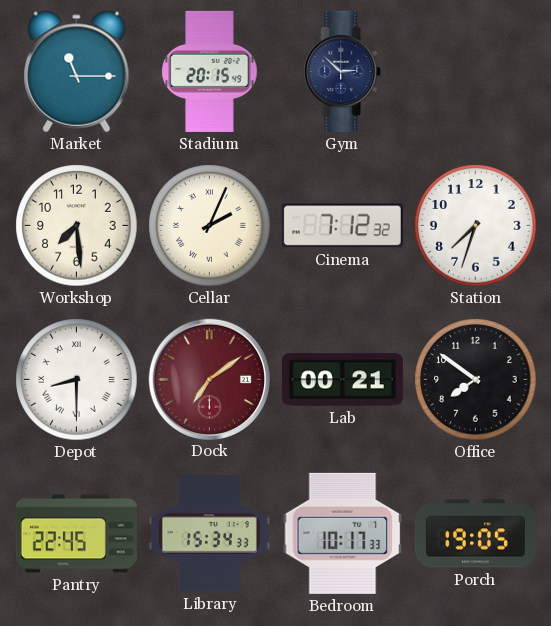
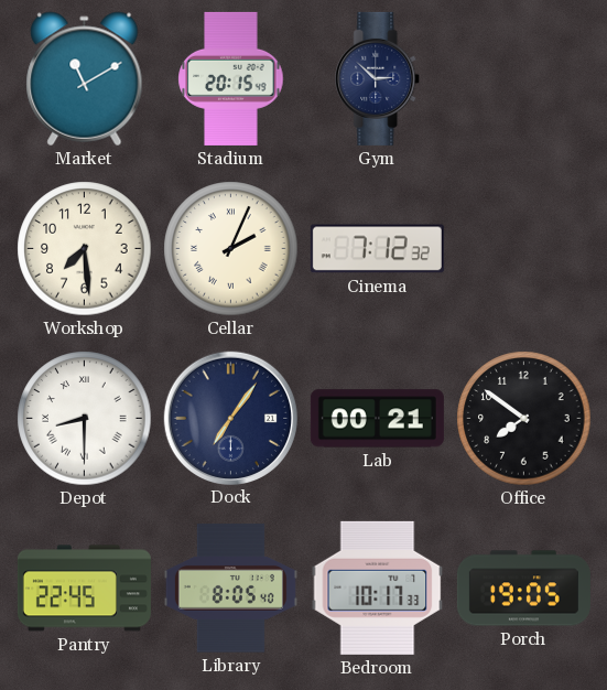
Market: 11:15 -> 11:10 (85, 79)
Station: 7:33 -> none (476, 226)
Dock: 7:09 -> 7:06 (230, 418)
Dock dial: burgundy -> navy (230, 418)
Library: 15:34 -> 8:05 (230, 589)
